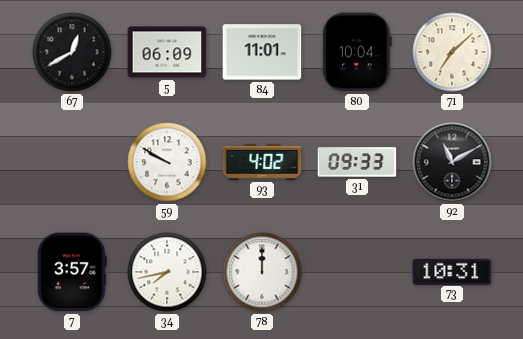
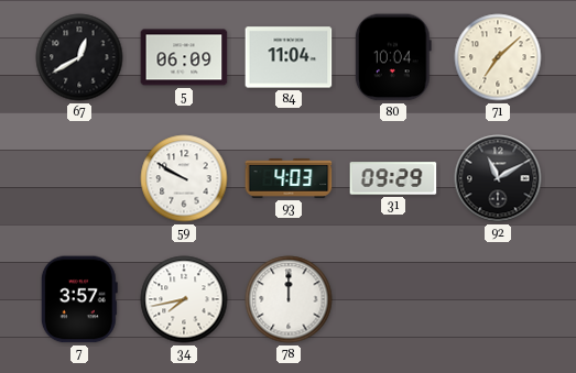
84: 11:01 -> 11:04 (289, 57)
93: 4:02 -> 4:03 (289, 179)
31: 09:33 -> 09:29 (393, 178)
73: 10:31 -> none (452, 271)
